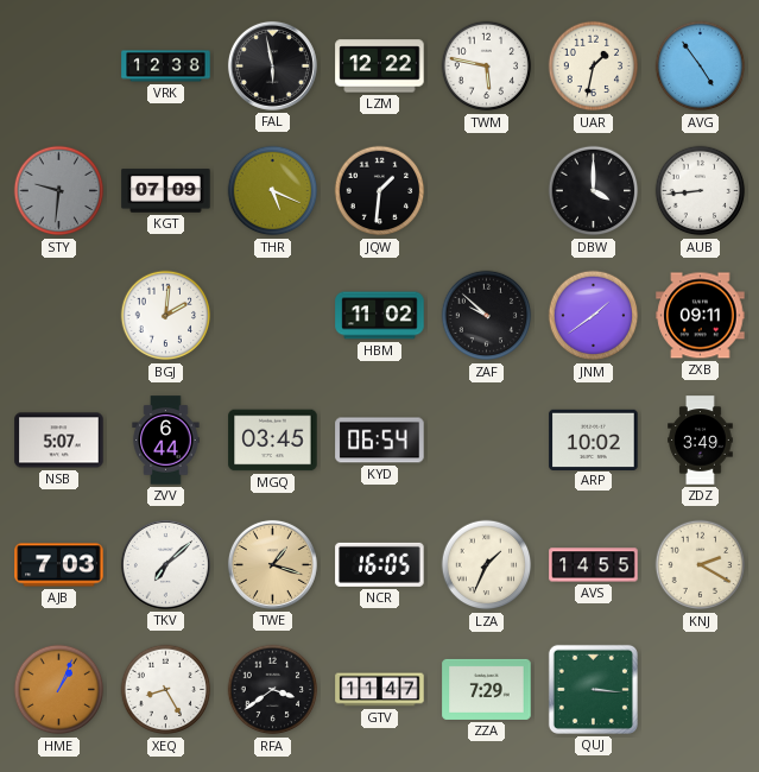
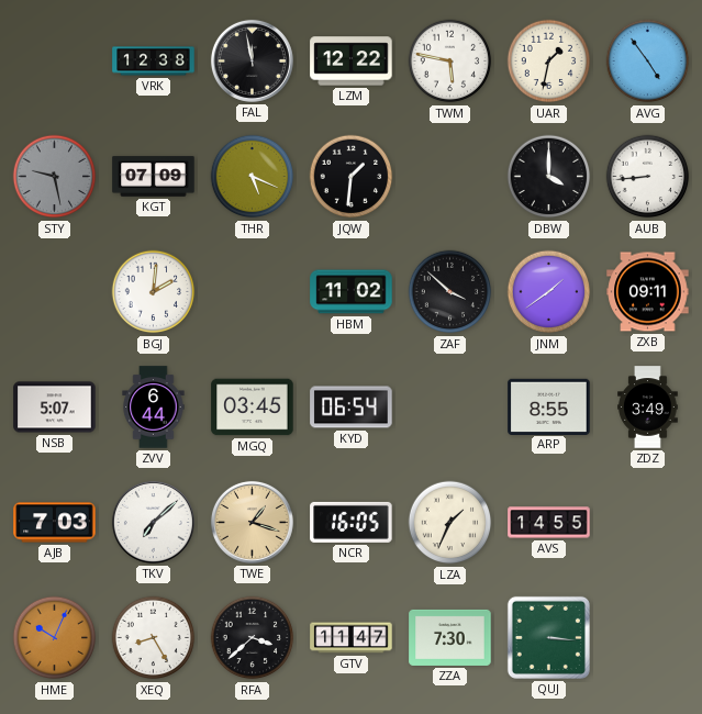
FAL: 5:58 -> 11:58 (252, 60)
STY: 9:31 -> 9:28 (55, 177)
ZAF: 9:52 -> 3:52 (450, 292)
ARP: 10:02 -> 8:55 (549, 406)
KNJ: 2:20 -> none (701, 565)
HME: 1:04 -> 10:04 (55, 638)
RFA: 3:39 -> 3:38 (253, 638)
ZZA: 7:29 -> 7:30 (450, 637)
